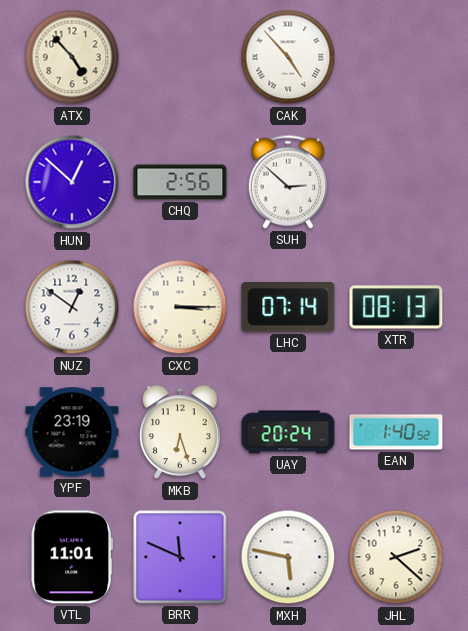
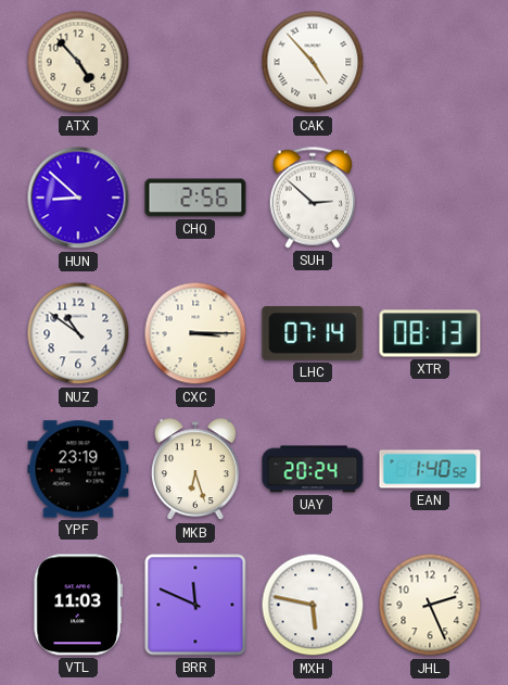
HUN: 12:52 -> 8:52 (78, 198)
NUZ: 12:51 -> 10:51 (78, 333)
VTL: 11:01 -> 11:03 (78, 605)
JHL: 2:22 -> 2:26 (430, 605)
